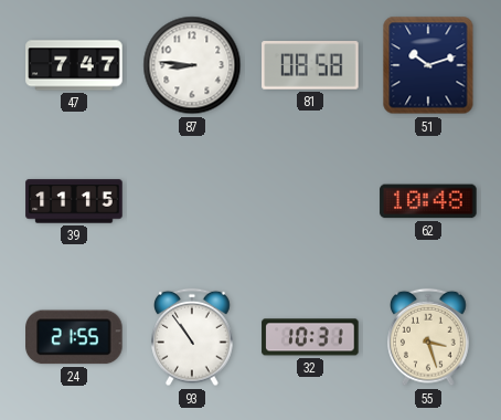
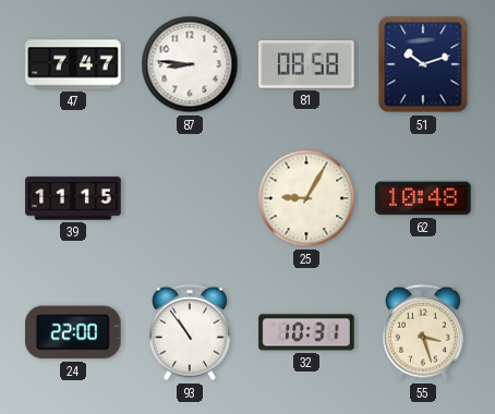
25: none -> 9:05 (306, 198)
24: 21:55 -> 22:00 (73, 332)
